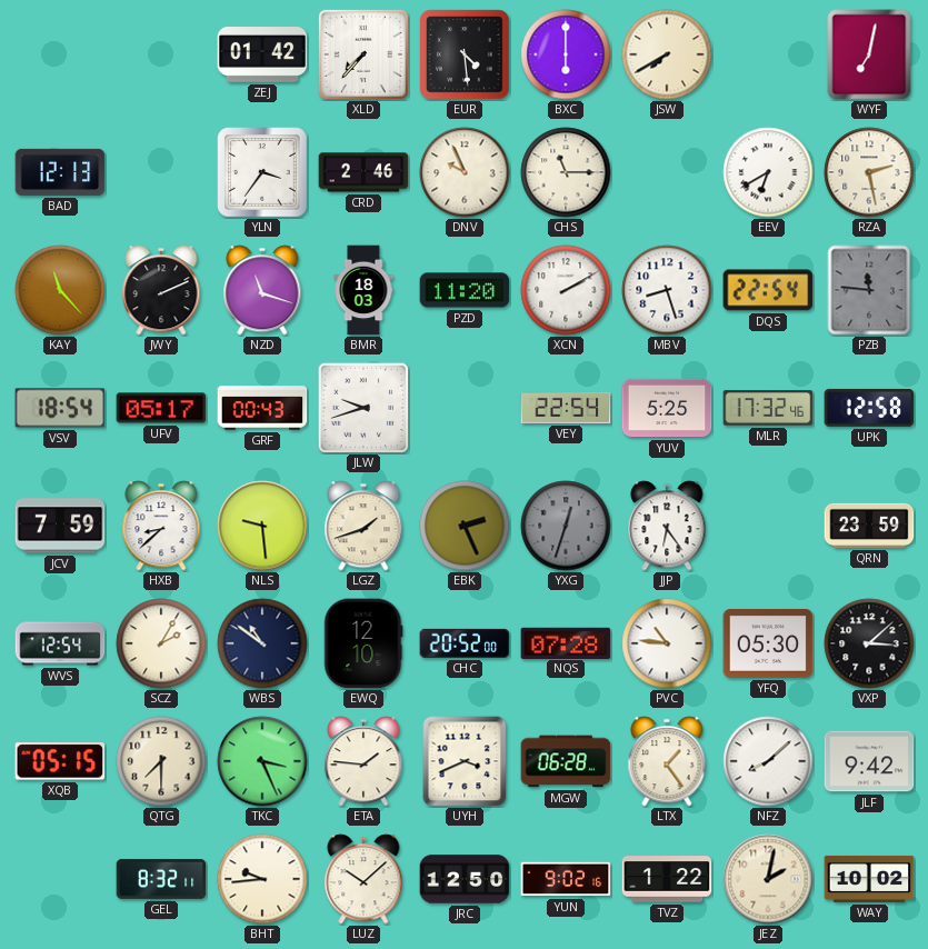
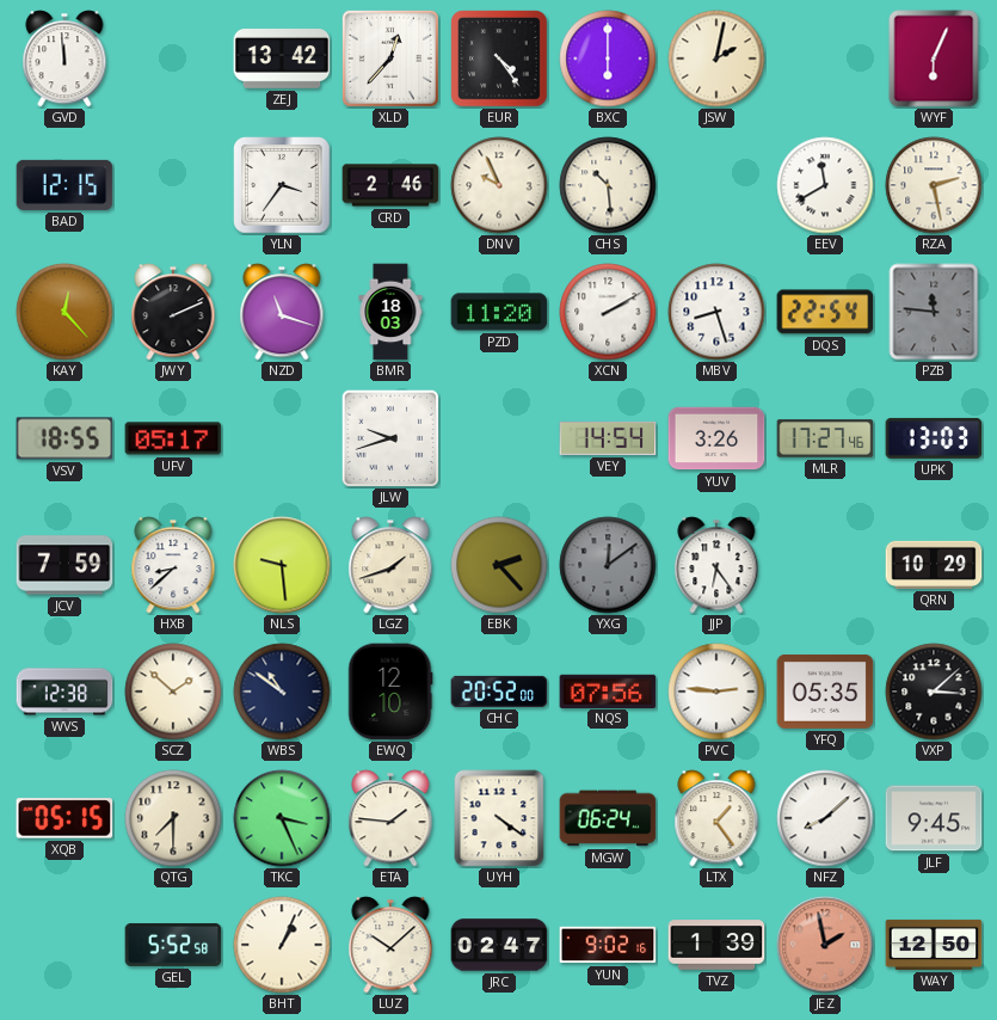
GVD: none -> 11:59 (64, 59)
ZEJ: 01:42 -> 13:42 (282, 60)
XLD: 7:37 -> 12:37 (390, 59)
EUR: 4:29 -> 4:24 (499, 59)
JSW: 7:40 -> 2:02 (716, 59)
WYF: 7:02 -> 6:04 (934, 59)
BAD: 12:13 -> 12:15 (64, 185)
CHS: 11:15 -> 10:29 (608, 185)
EEV: 6:40 -> 11:40 (825, 185)
KAY: 11:23 -> 12:23 (64, 312)
VSV: 18:54 -> 18:55 (64, 438)
GRF: 00:43 -> none (262, 408)
VEY: 22:54 -> 14:54 (608, 438)
YUV: 5:25 -> 3:26 (716, 438)
MLR: 17:32 -> 17:27 (825, 438)
UPK: 12:58 -> 13:03 (934, 438)
EBK: 2:26 -> 2:23 (499, 565)
YXG: 12:33 -> 12:09 (608, 565)
QRN: 23:59 -> 10:29 (934, 565)
WVS: 12:54 -> 12:38 (64, 692)
SCZ: 2:05 -> 1:52 (173, 692)
NQS: 07:28 -> 07:56 (608, 690)
PVC: 10:46 -> 2:46 (716, 692)
YFQ: 05:30 -> 05:35 (825, 692)
UYH: 3:41 -> 4:21 (499, 818)
MGW: 06:28 -> 06:24 (608, 818)
JLF: 9:42 -> 9:45 (934, 818)
GEL: 8:32 -> 5:52 (173, 945)
BHT: 9:44 -> 1:04 (282, 945)
JRC: 12:50 -> 02:47 (499, 945)
TVZ: 1:22 -> 1:39 (716, 945)
JEZ: 2:02 -> 1:58 (825, 945)
JEZ dial: cream -> salmon (825, 945)
WAY: 10:02 -> 12:50 (934, 945)
